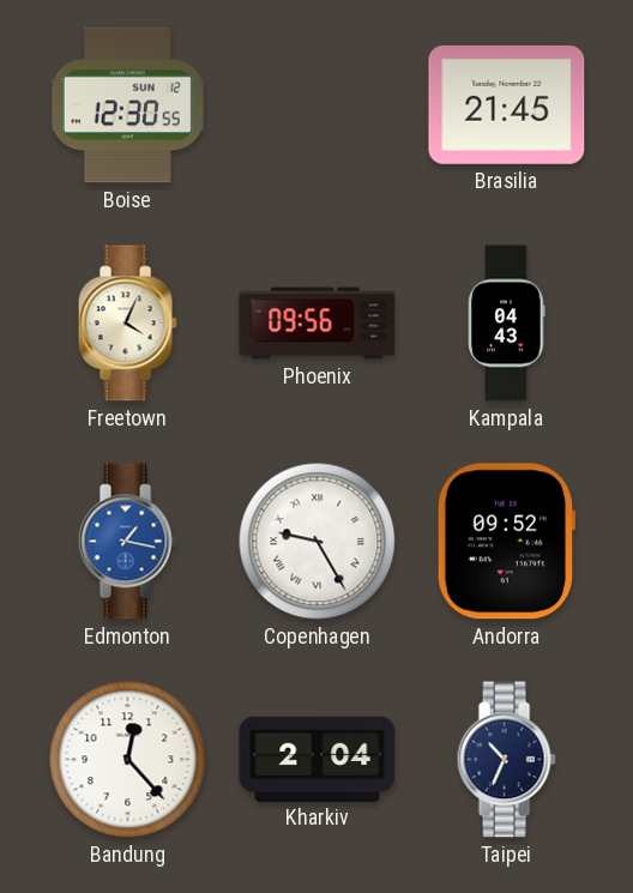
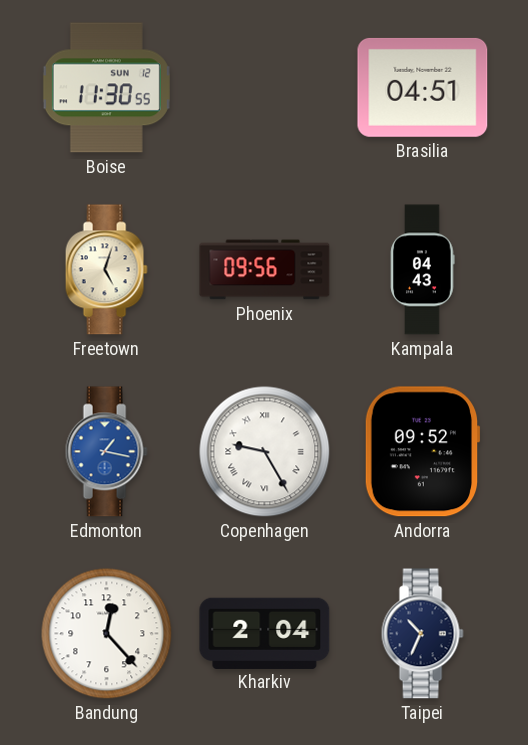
Boise: 12:30 -> 11:30 (106, 88)
Brasilia: 21:45 -> 04:51 (423, 87)
Freetown: 4:04 -> 5:03 (106, 270)
